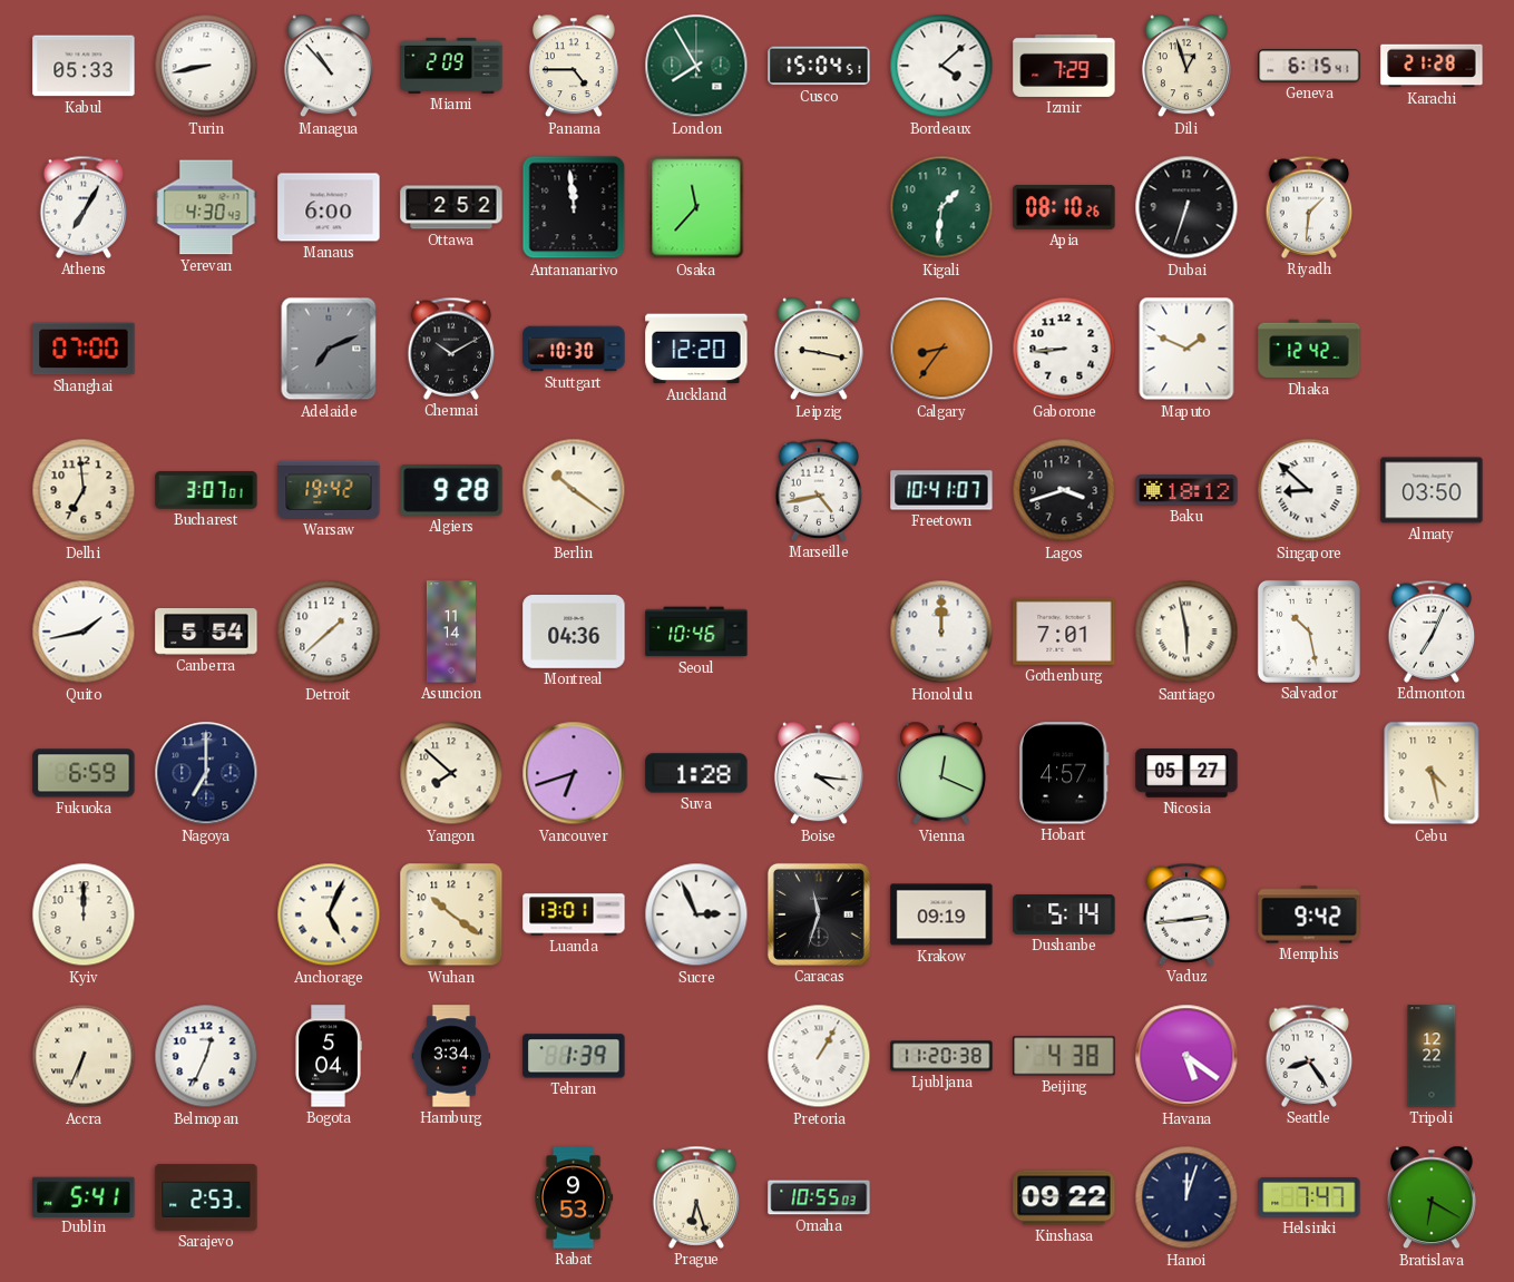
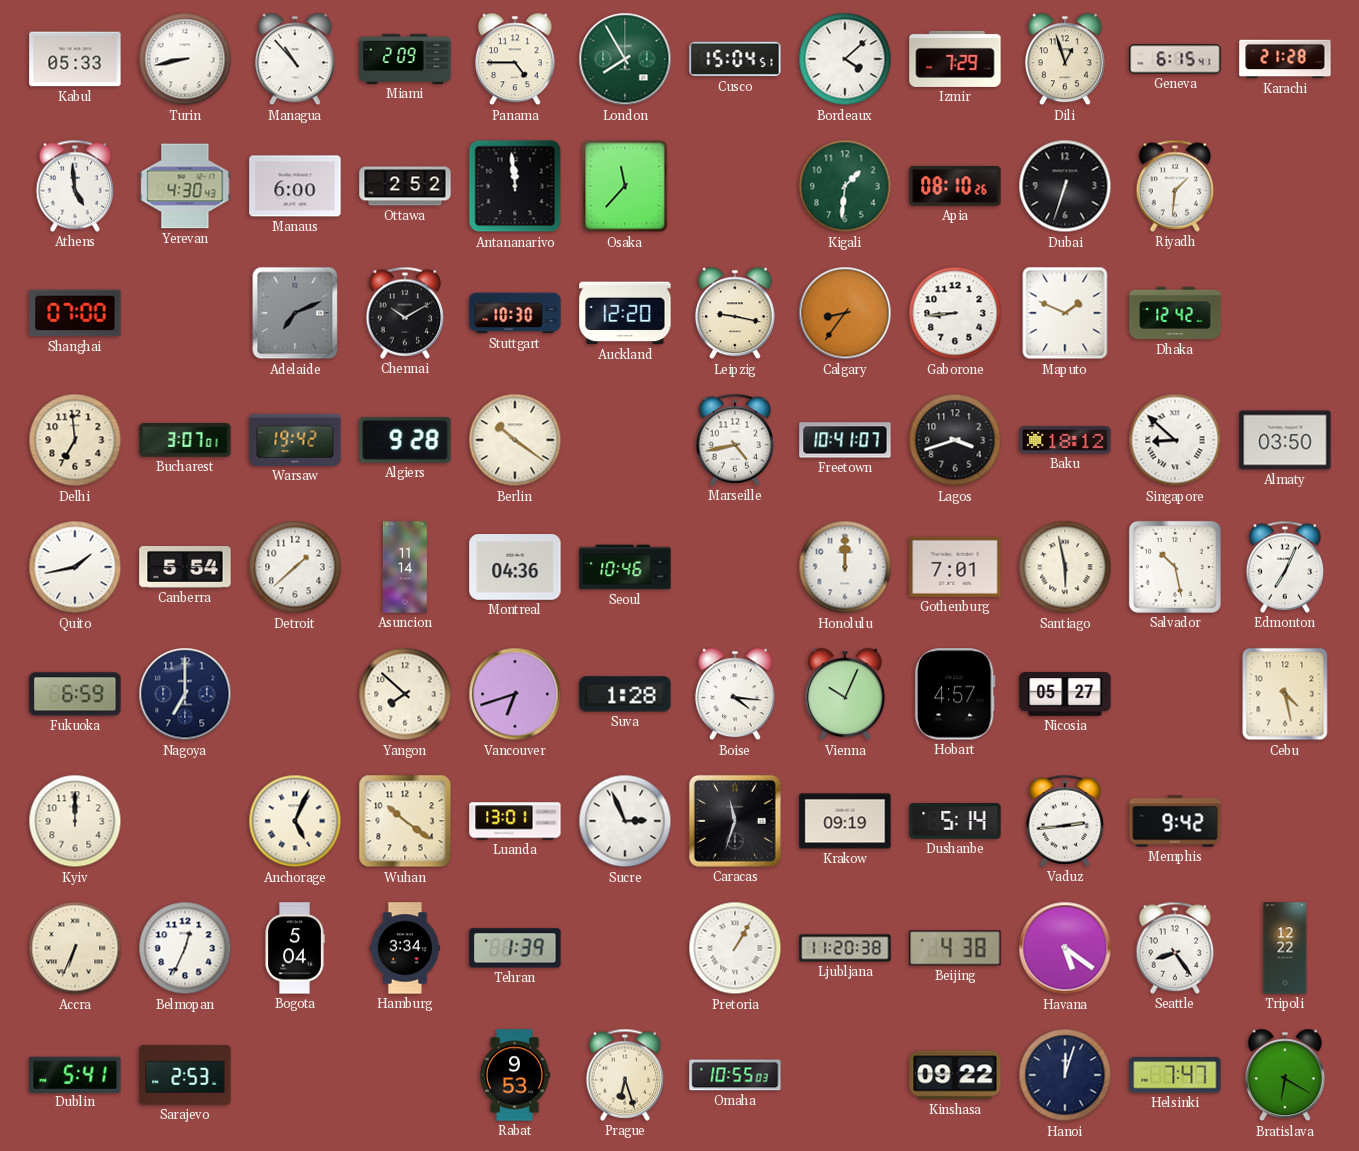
Athens: 7:05 -> 4:59 (75, 186)
Vienna: 12:19 -> 10:04 (845, 694)
